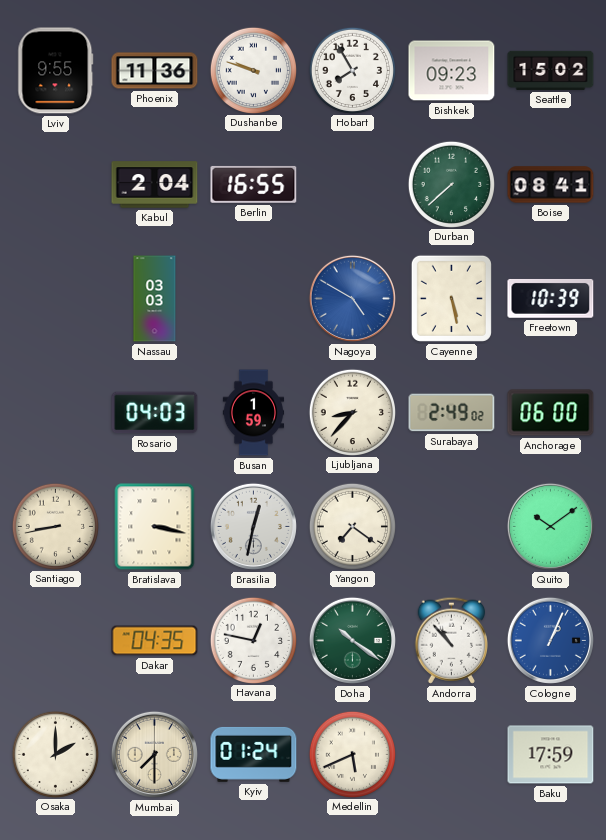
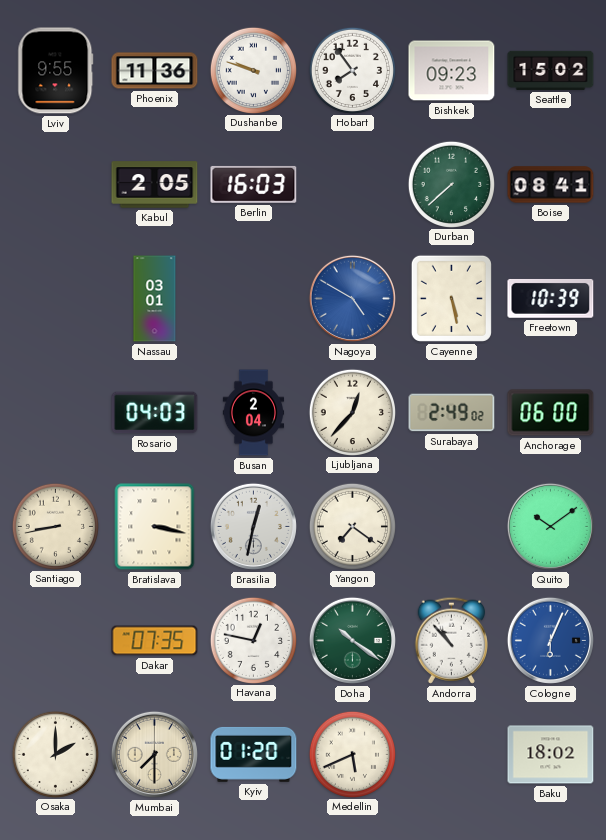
Hobart: 7:55 -> 7:54 (352, 70)
Kabul: 2:04 -> 2:05 (155, 185)
Berlin: 16:55 -> 16:03 (254, 184)
Nassau: 03:03 -> 03:01 (155, 299)
Busan: 1:59 -> 2:04 (254, 413)
Ljubljana: 8:37 -> 12:37 (352, 412)
Dakar: 04:35 -> 07:35 (155, 641)
Cologne: 1:04 -> 6:04 (550, 640)
Kyiv: 01:24 -> 01:20 (254, 754)
Baku: 17:59 -> 18:02 (551, 755)
